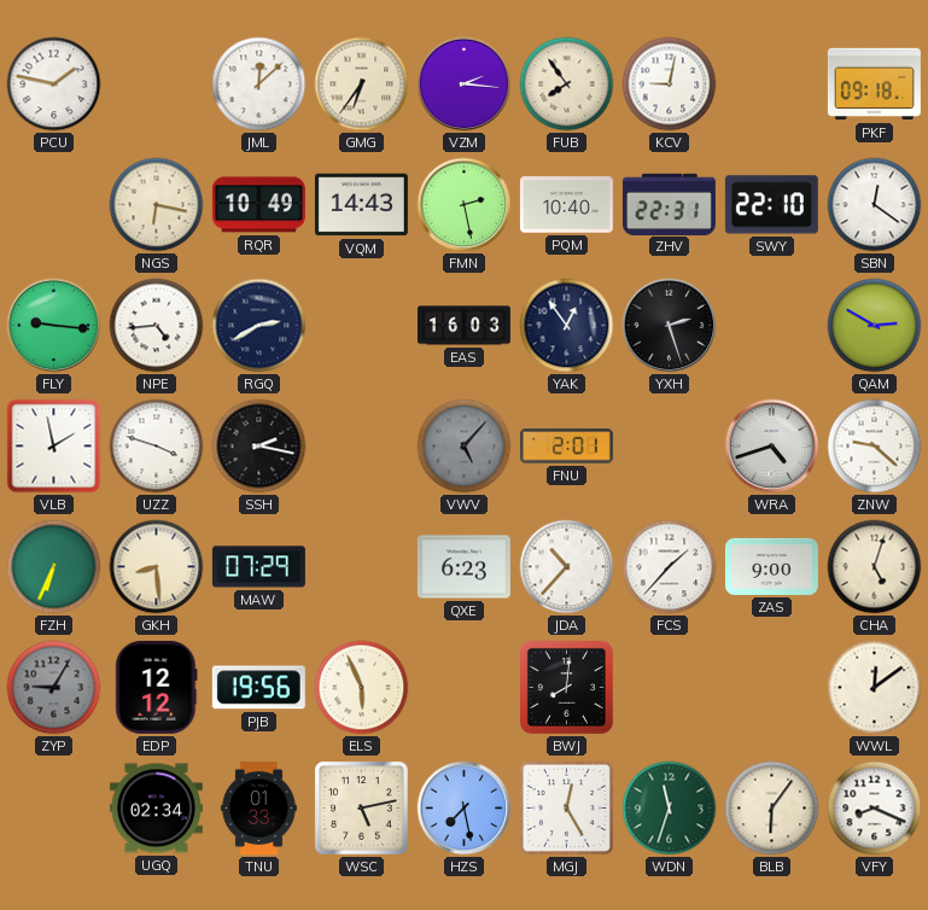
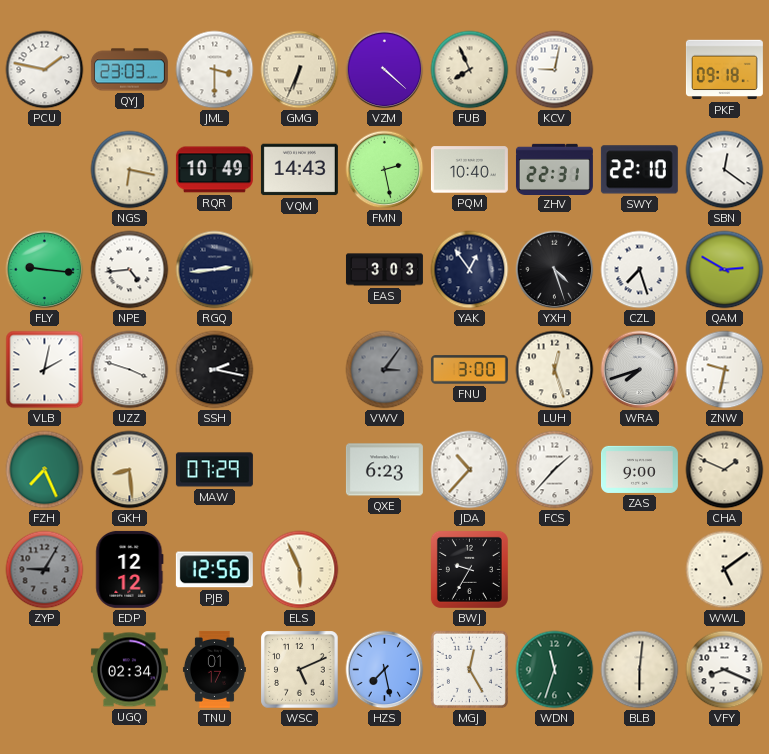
QYJ: none -> 23:03 (129, 70)
JML: 12:08 -> 3:30 (215, 70)
GMG: 6:36 -> 6:34 (300, 70)
VZM: 2:16 -> 4:22 (385, 70)
FUB: 7:54 -> 7:56 (470, 70)
RGQ: 2:40 -> 2:44 (215, 270)
EAS: 16:03 -> 3:03 (384, 270)
YXH: 2:27 -> 4:27 (555, 270)
CZL: none -> 7:27 (640, 270)
VLB: 1:58 -> 2:02 (45, 370)
VWV: 5:07 -> 3:06 (385, 370)
FNU: 2:01 -> 3:00 (469, 370)
LUH: none -> 12:27 (555, 370)
WRA: 4:42 -> 7:42 (640, 370)
ZNW: 9:22 -> 9:32 (725, 370)
FZH: 6:34 -> 7:26 (45, 470)
CHA: 5:03 -> 1:49 (725, 470)
PJB: 19:56 -> 12:56 (214, 570)
BWJ: 8:01 -> 9:35 (469, 569)
WWL: 12:09 -> 5:09 (725, 570)
TNU: 01:33 -> 01:17 (214, 669)
WSC: 5:13 -> 5:11 (300, 670)
BLB: 6:06 -> 6:01 (640, 670)
